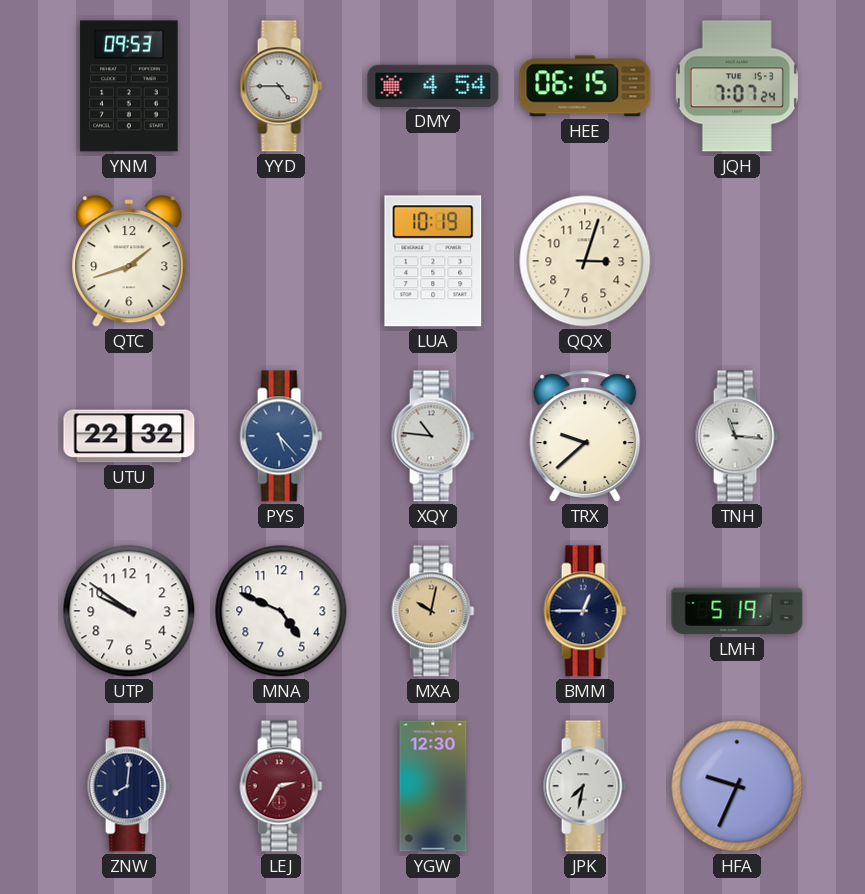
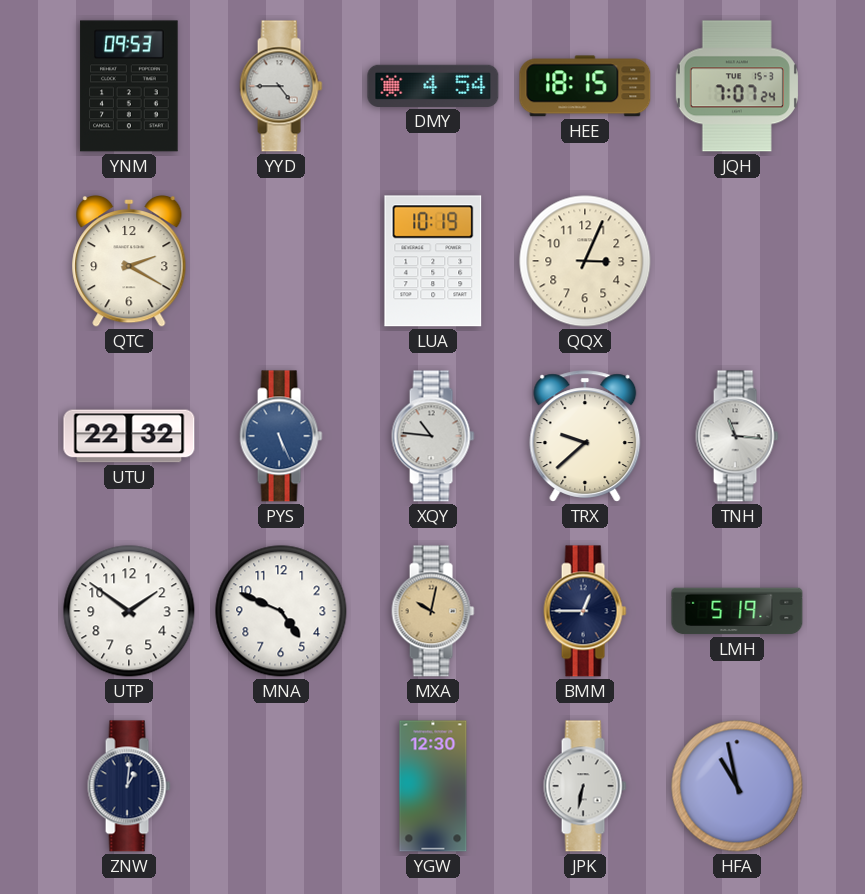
HEE: 06:15 -> 18:15 (585, 86)
QTC: 1:42 -> 2:20 (129, 262)
QQX: 3:03 -> 3:04 (585, 261)
PYS: 5:23 -> 5:26 (281, 436)
UTP: 9:51 -> 1:51 (129, 611)
ZNW: 8:01 -> 1:01 (129, 786)
LEJ: 2:35 -> none (281, 786)
JPK: 7:32 -> 6:32 (585, 786)
HFA: 9:34 -> 10:58 (737, 786)
